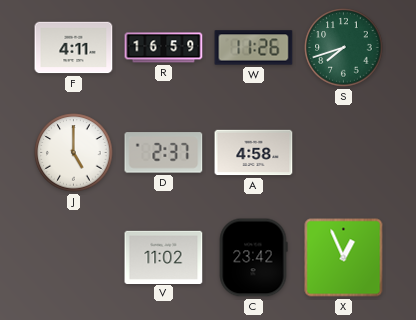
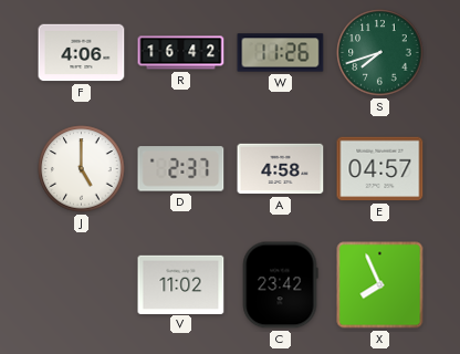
F: 4:11 -> 4:06 (82, 53)
R: 16:59 -> 16:42 (181, 53)
E: none -> 04:57 (380, 169)
X: 12:56 -> 7:56 (380, 285)
